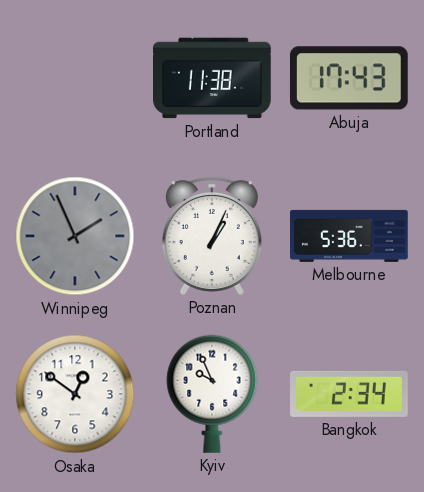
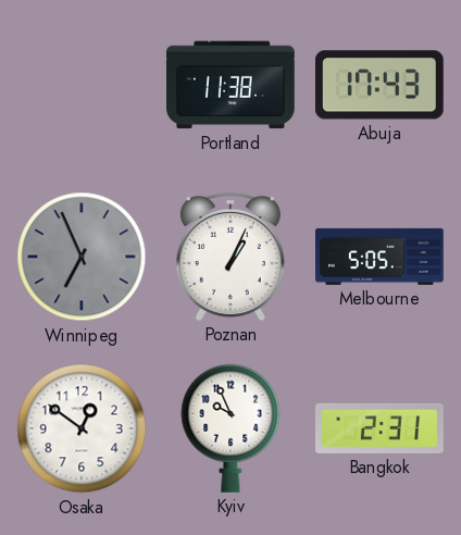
Winnipeg: 1:56 -> 6:56 (82, 257)
Melbourne: 5:36 -> 5:05 (381, 257)
Bangkok: 2:34 -> 2:31 (381, 428)
